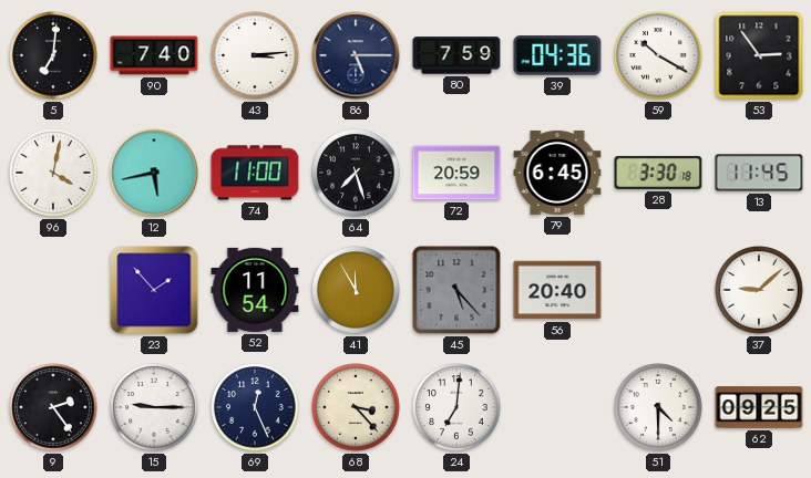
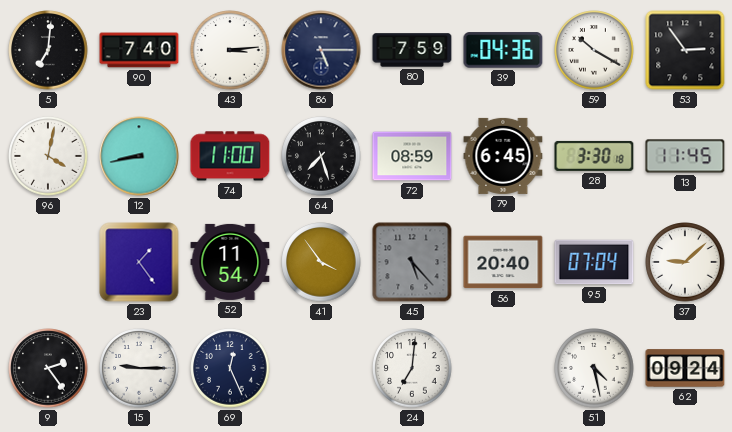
12: 5:43 -> 8:43 (139, 156)
72: 20:59 -> 08:59 (412, 156)
23: 1:53 -> 1:24 (139, 262)
41: 11:55 -> 3:54 (321, 262)
95: none -> 07:04 (594, 262)
68: 3:23 -> none (356, 407)
51: 4:30 -> 4:28 (594, 368)
62: 09:25 -> 09:24 (685, 368)
